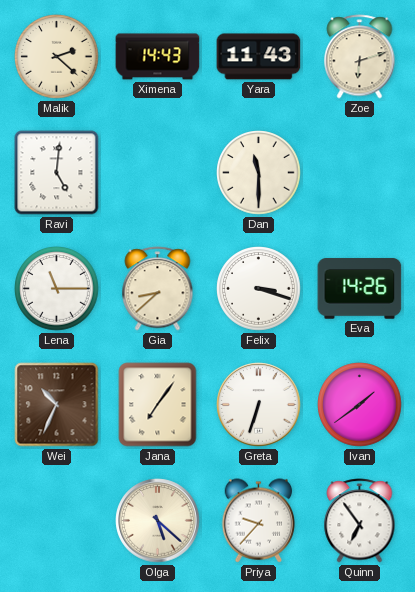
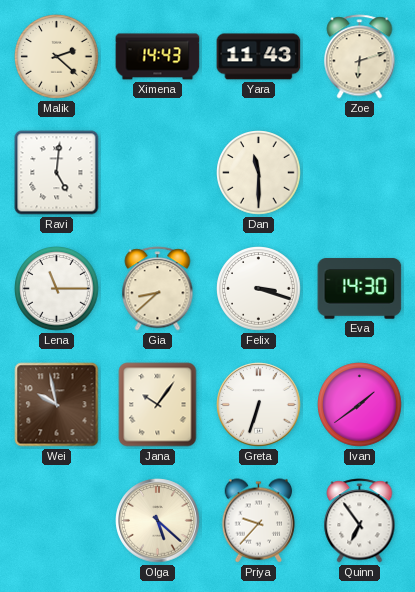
Eva: 14:26 -> 14:30 (360, 289)
Wei: 10:34 -> 9:58 (57, 405)
Jana: 7:06 -> 10:06 (158, 405)
